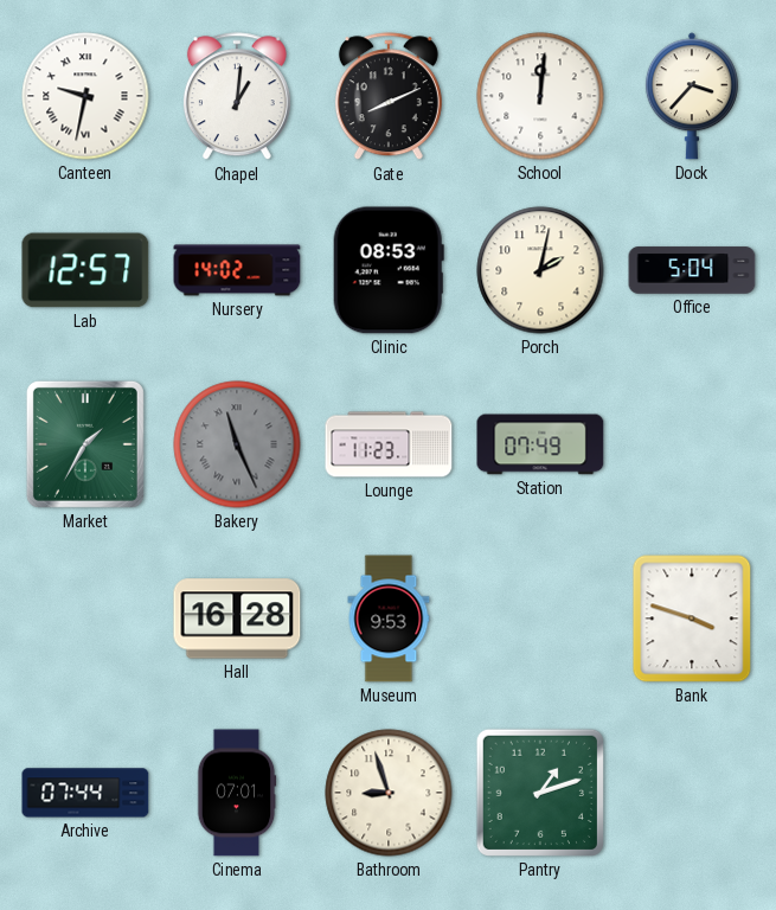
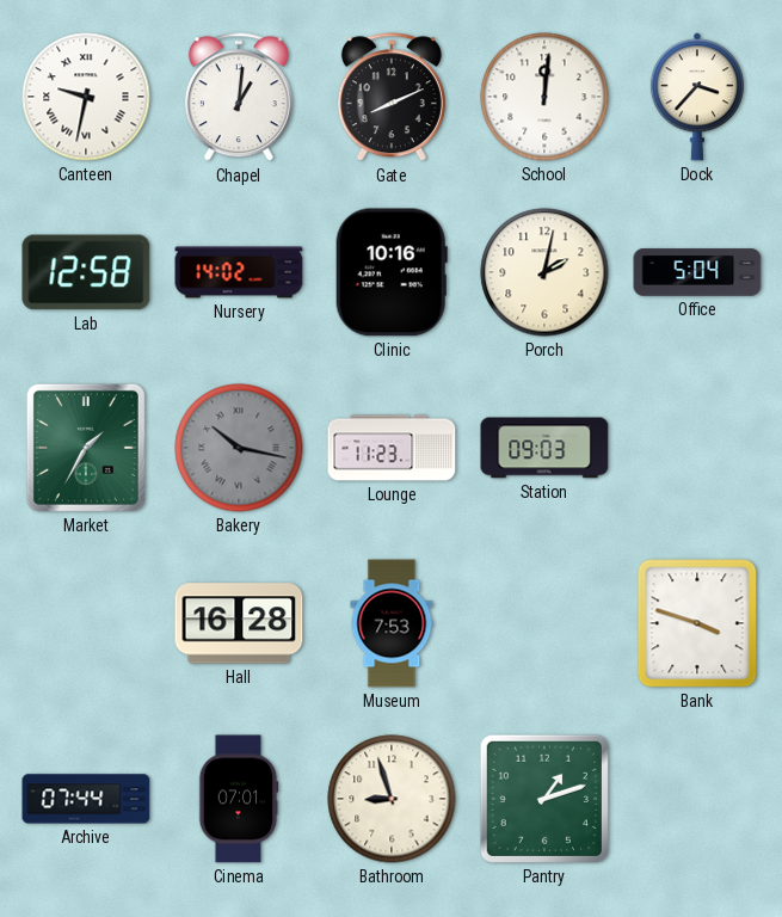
Lab: 12:57 -> 12:58 (86, 272)
Clinic: 08:53 -> 10:16 (392, 272)
Bakery: 11:26 -> 10:17 (239, 448)
Station: 07:49 -> 09:03 (544, 448)
Museum: 9:53 -> 7:53 (392, 623)
